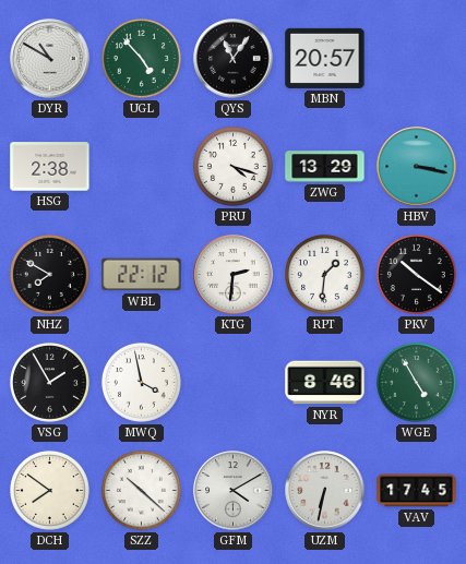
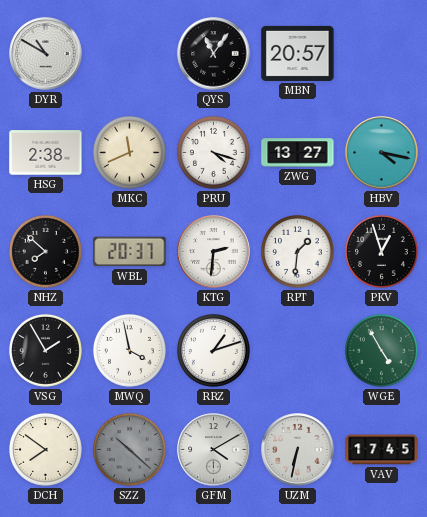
UGL: 4:53 -> none (141, 58)
MKC: none -> 11:41 (129, 152)
ZWG: 13:29 -> 13:27 (298, 153)
HBV: 3:17 -> 4:17 (382, 153)
NHZ: 7:50 -> 7:52 (45, 251)
WBL: 22:12 -> 20:37 (130, 252)
PKV: 10:21 -> 12:57 (381, 251)
RRZ: none -> 1:12 (213, 350)
NYR: 8:46 -> none (325, 383)
SZZ dial: white -> grey (129, 449)
